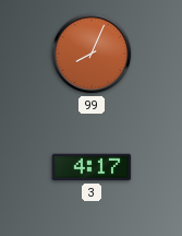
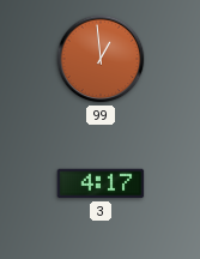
99: 8:04 -> 12:59 (101, 59)
